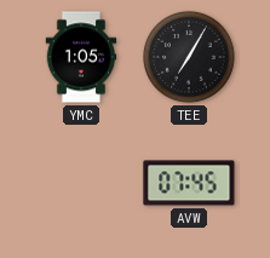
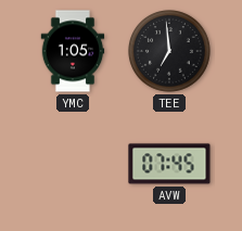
TEE: 7:05 -> 6:59 (170, 52)
